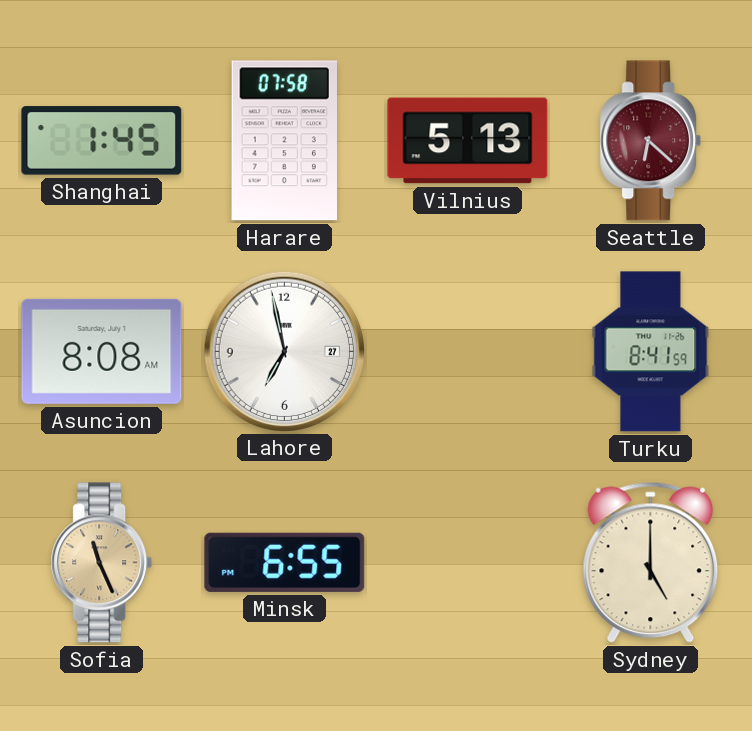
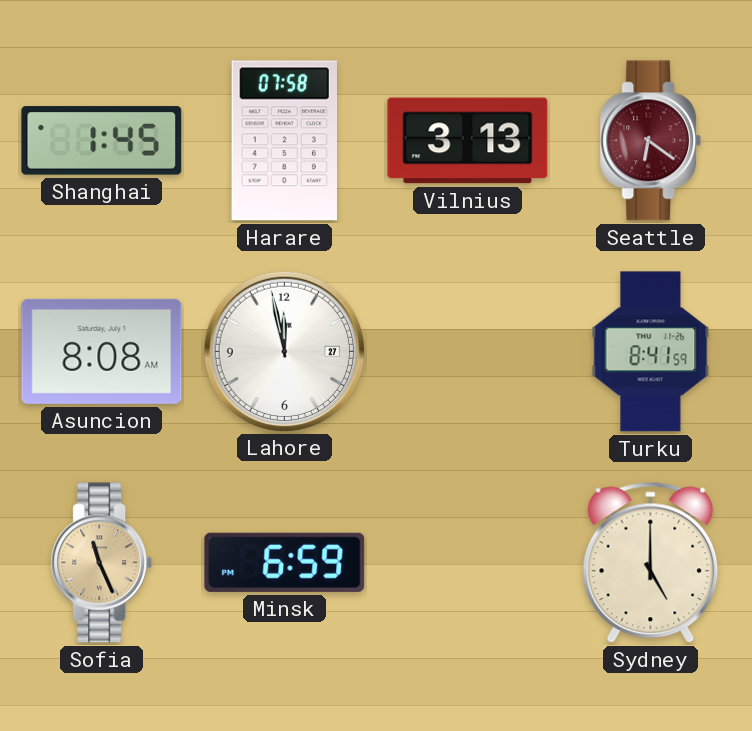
Vilnius: 5:13 -> 3:13 (468, 141)
Seattle: 6:22 -> 6:21 (651, 141)
Lahore: 6:58 -> 11:58 (284, 351)
Minsk: 6:55 -> 6:59 (285, 562)
